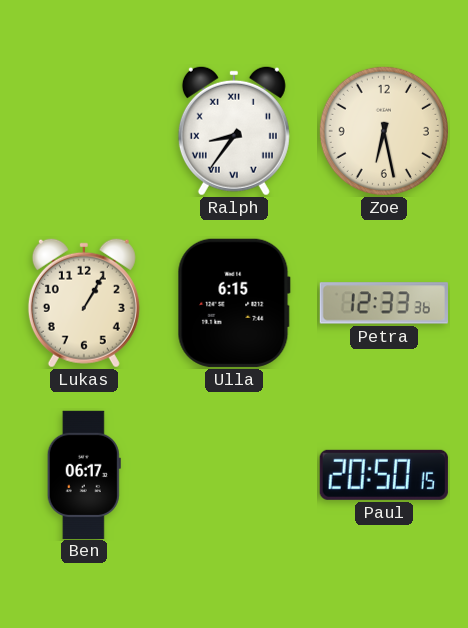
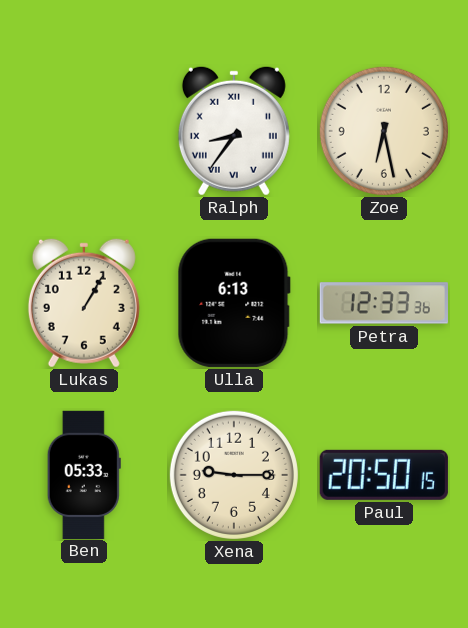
Ulla: 6:15 -> 6:13 (234, 303)
Ben: 06:17 -> 05:33 (84, 474)
Xena: none -> 9:15 (234, 475)
